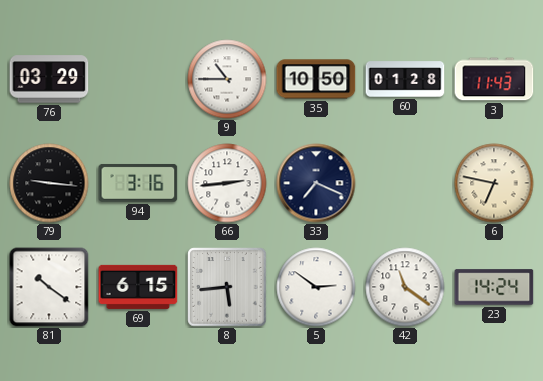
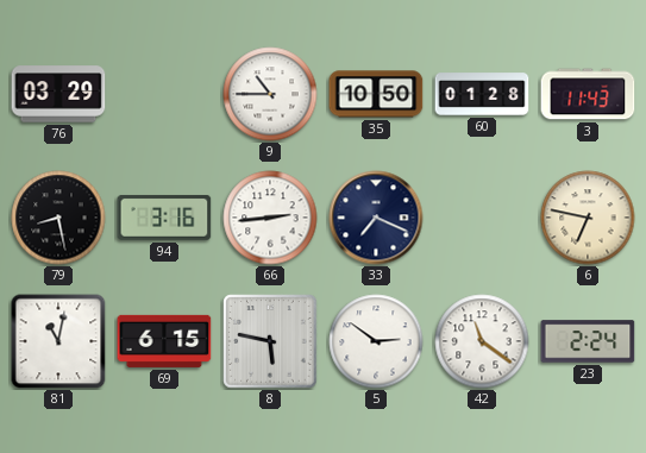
79: 9:16 -> 8:28 (58, 218)
81: 10:21 -> 11:02 (58, 341)
8: 5:44 -> 5:47 (270, 341)
23: 14:24 -> 2:24 (588, 341)
